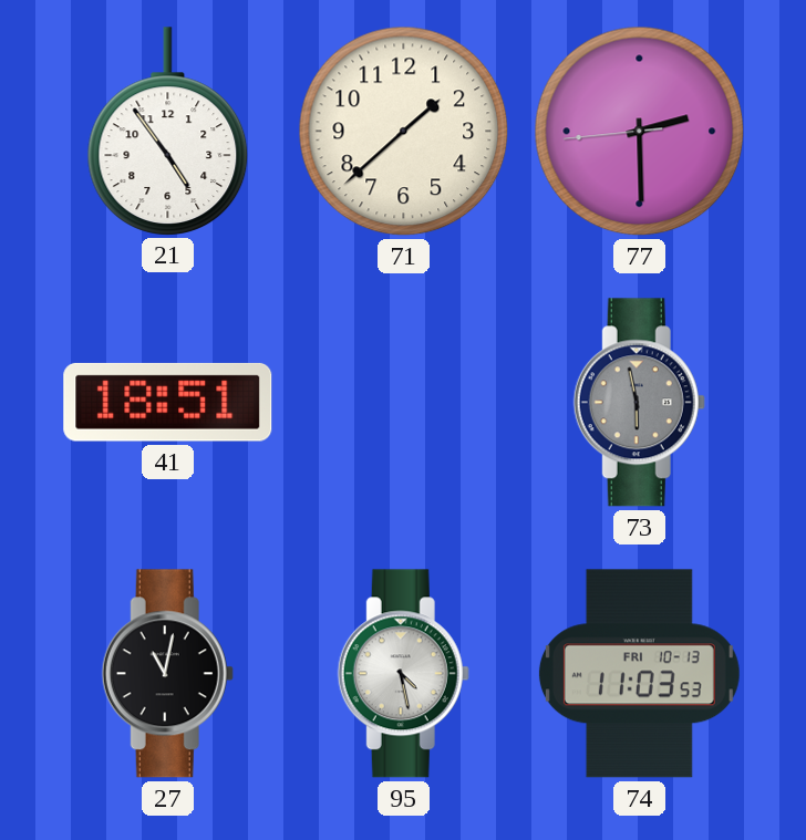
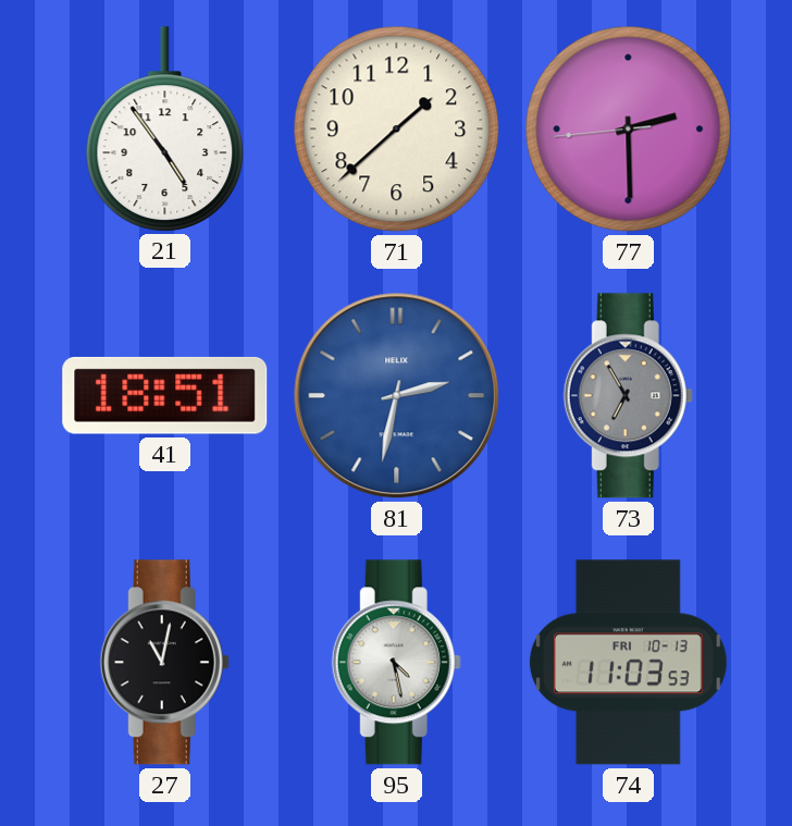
81: none -> 2:32 (397, 396)
73: 5:58 -> 6:55 (628, 396)
